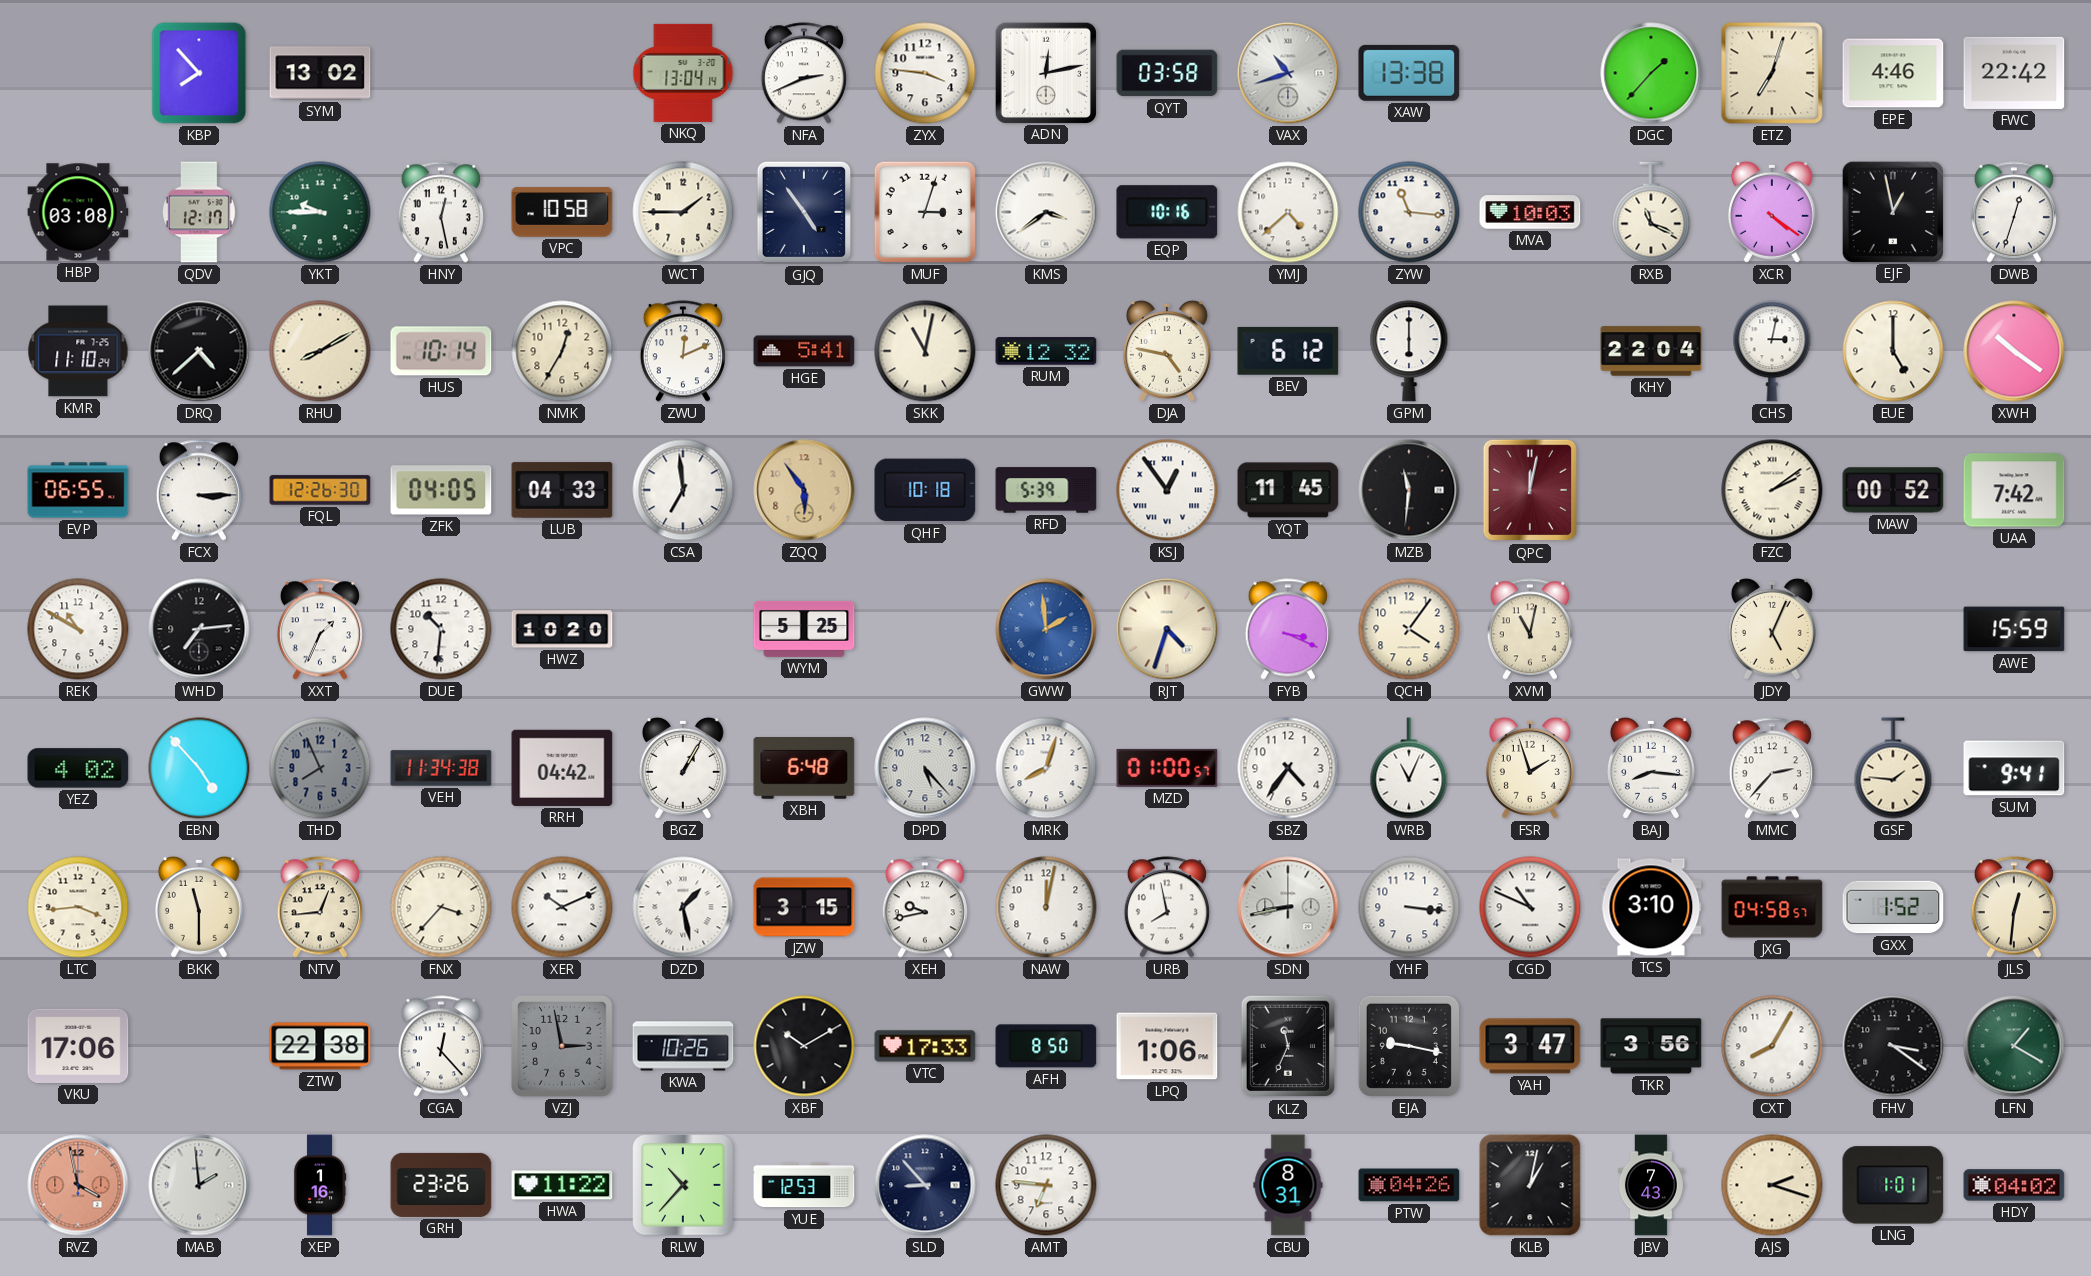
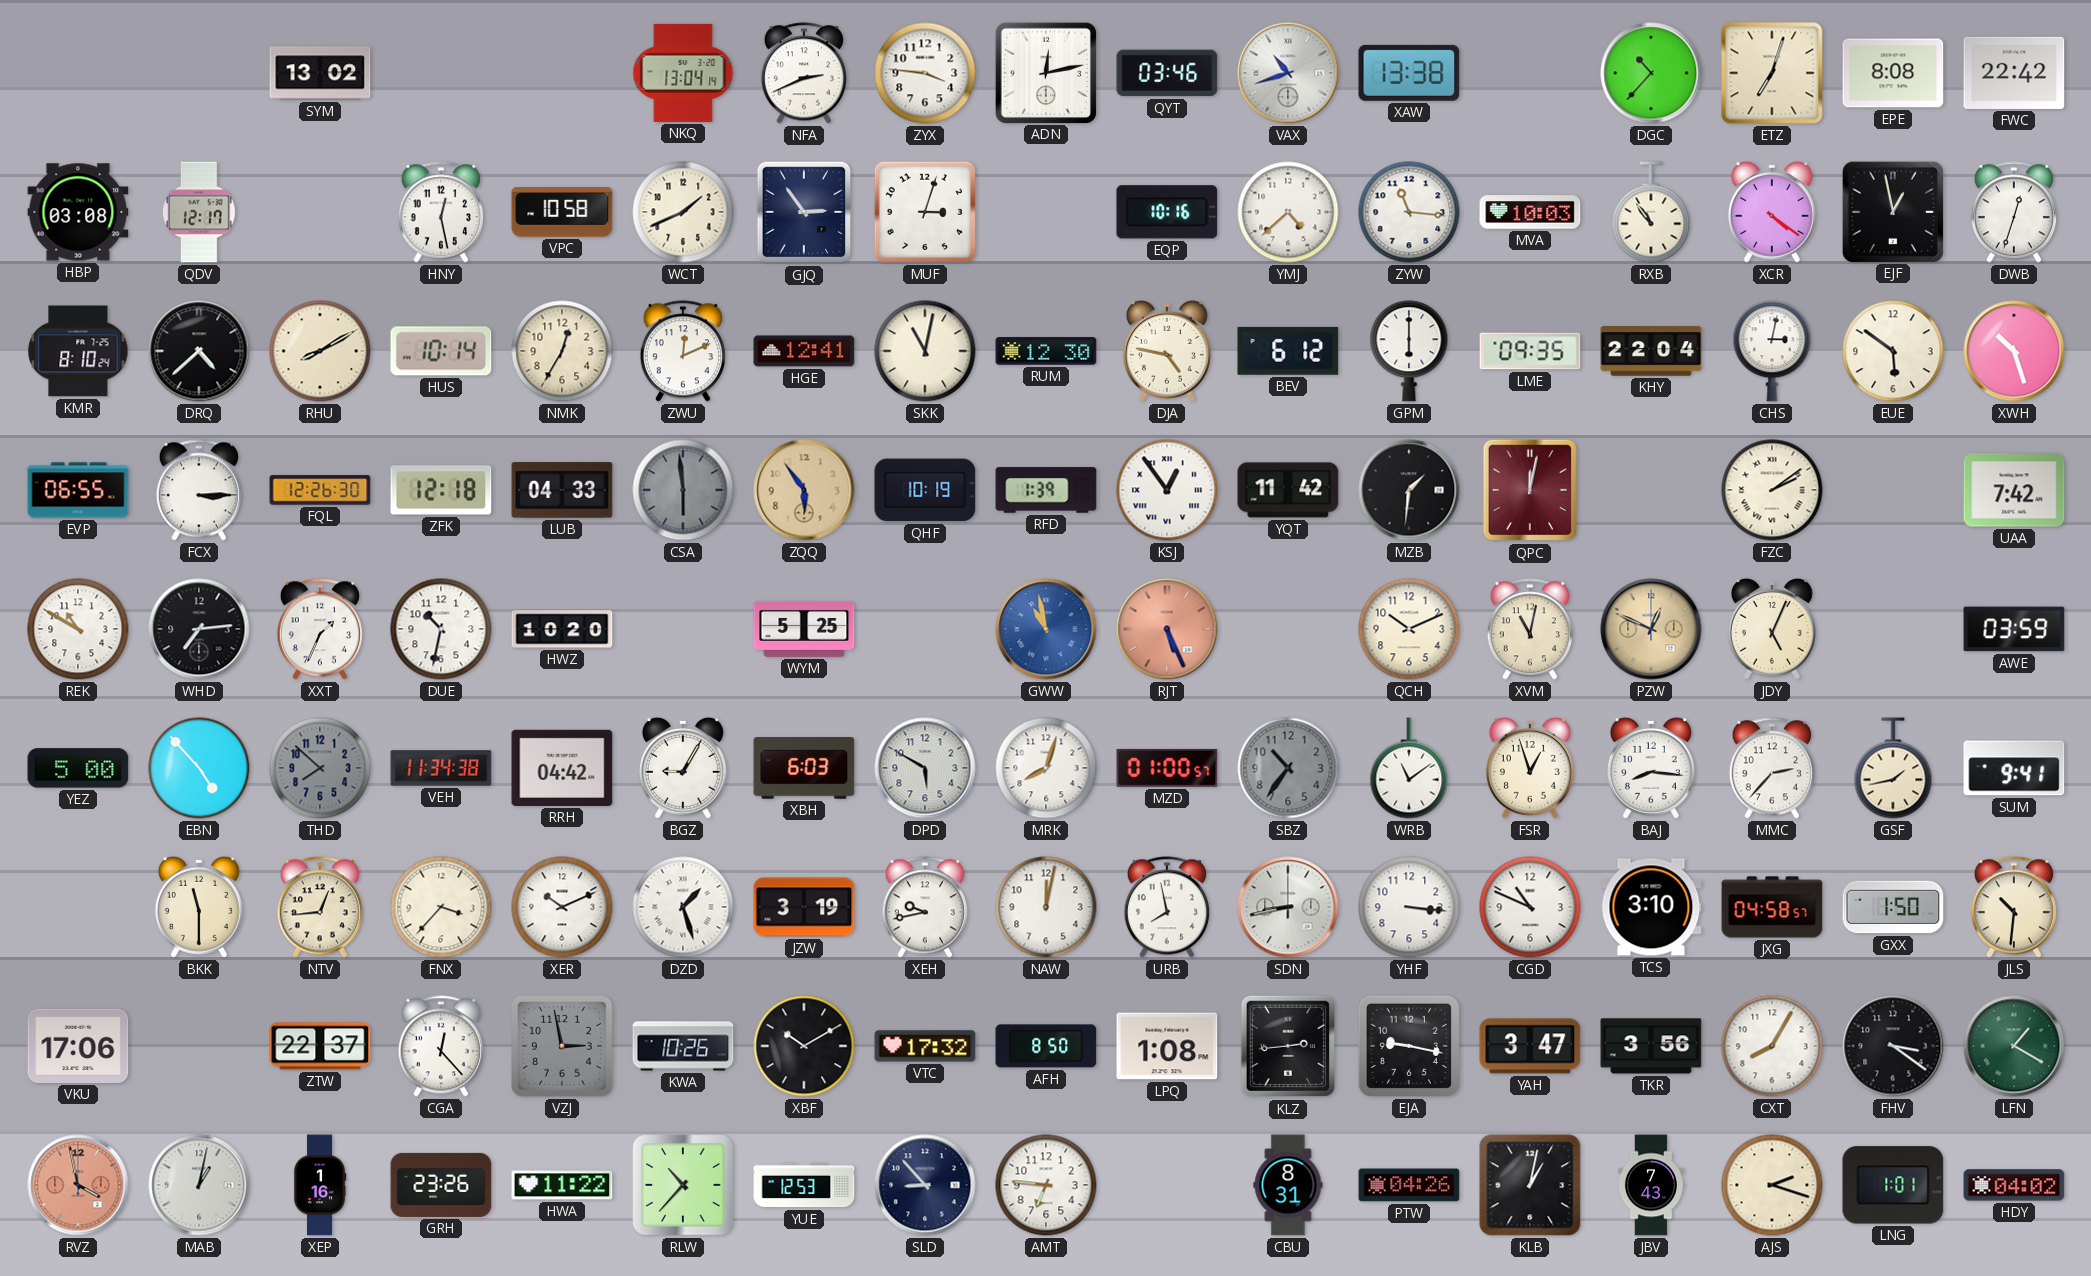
KBP: 7:53 -> none (199, 73)
QYT: 03:58 -> 03:46 (1167, 73)
DGC: 1:37 -> 10:37 (1651, 73)
EPE: 4:46 -> 8:08 (1893, 73)
YKT: 9:45 -> none (320, 212)
WCT: 1:45 -> 1:41 (683, 212)
GJQ: 4:54 -> 2:54 (803, 212)
KMS: 3:39 -> none (1046, 212)
RXB: 11:19 -> 10:54 (1651, 212)
KMR: 11:10 -> 8:10 (78, 351)
HGE: 5:41 -> 12:41 (804, 351)
RUM: 12:32 -> 12:30 (1046, 351)
LME: none -> 09:35 (1530, 351)
EUE: 5:00 -> 5:51 (1893, 351)
XWH: 10:21 -> 10:27 (2014, 351)
ZFK: 04:05 -> 12:18 (441, 490)
CSA: 6:59 -> 5:59 (683, 490)
CSA dial: white -> grey (683, 490)
QHF: 10:18 -> 10:19 (925, 490)
RFD: 5:39 -> 1:39 (1046, 490)
YQT: 11:45 -> 11:42 (1288, 490)
MZB: 11:31 -> 1:31 (1409, 490)
MAW: 00:52 -> none (1893, 490)
DUE: 10:31 -> 10:32 (441, 629)
GWW: 1:59 -> 10:58 (1046, 629)
RJT: 4:33 -> 5:26 (1167, 629)
RJT dial: cream -> salmon (1167, 629)
FYB: 3:19 -> none (1288, 629)
QCH: 4:06 -> 10:11 (1409, 629)
PZW: none -> 12:49 (1651, 629)
AWE: 15:59 -> 03:59 (2014, 629)
YEZ: 4:02 -> 5:00 (78, 768)
THD: 7:56 -> 7:52 (320, 768)
BGZ: 1:05 -> 9:05 (683, 768)
XBH: 6:48 -> 6:03 (804, 768)
DPD: 5:23 -> 5:50 (925, 768)
SBZ: 4:36 -> 10:36 (1288, 768)
SBZ dial: white -> grey (1288, 768)
WRB: 11:04 -> 11:09 (1409, 768)
FSR: 1:57 -> 12:57 (1530, 768)
GSF: 1:46 -> 1:43 (1893, 768)
LTC: 3:44 -> none (78, 907)
DZD: 1:28 -> 1:27 (683, 907)
JZW: 3:15 -> 3:19 (804, 907)
GXX: 1:52 -> 1:50 (1893, 907)
JLS: 12:31 -> 10:31 (2014, 907)
ZTW: 22:38 -> 22:37 (320, 1046)
VTC: 17:33 -> 17:32 (925, 1046)
LPQ: 1:06 -> 1:08 (1167, 1046)
KLZ: 11:34 -> 2:44 (1287, 1046)
MAB: 1:59 -> 1:02 (199, 1185)
